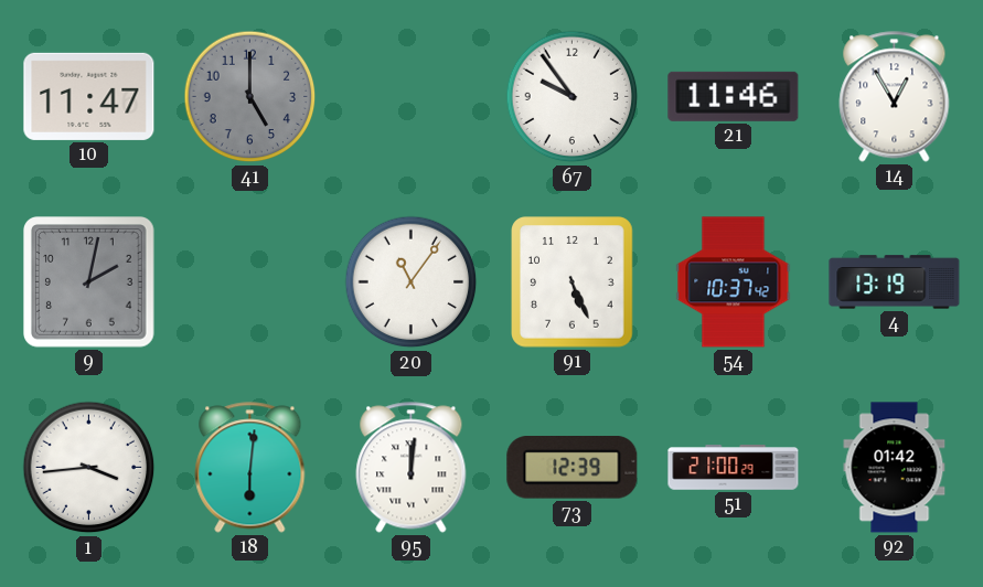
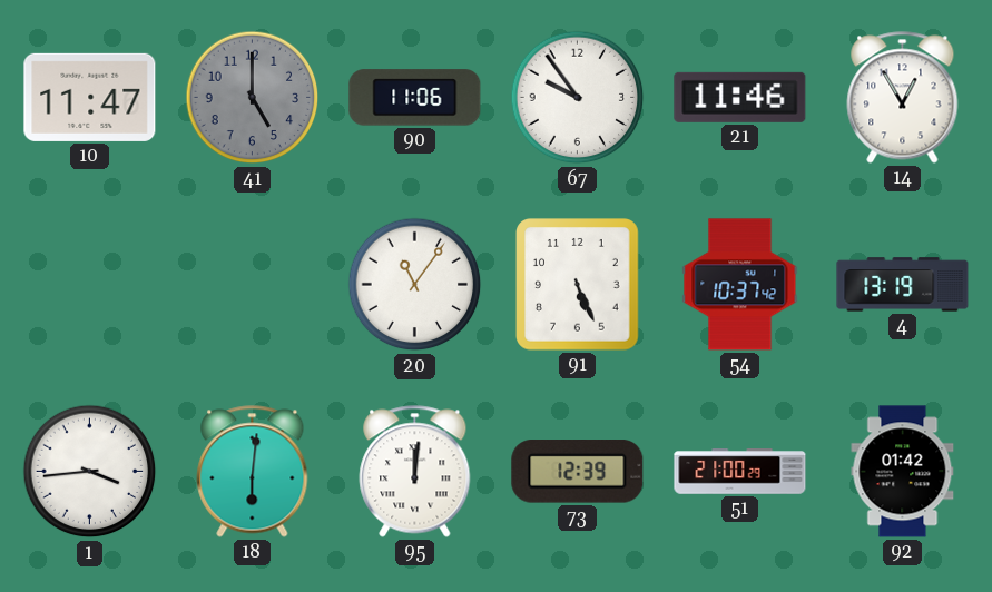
90: none -> 11:06 (415, 98)
9: 2:02 -> none (89, 282)
